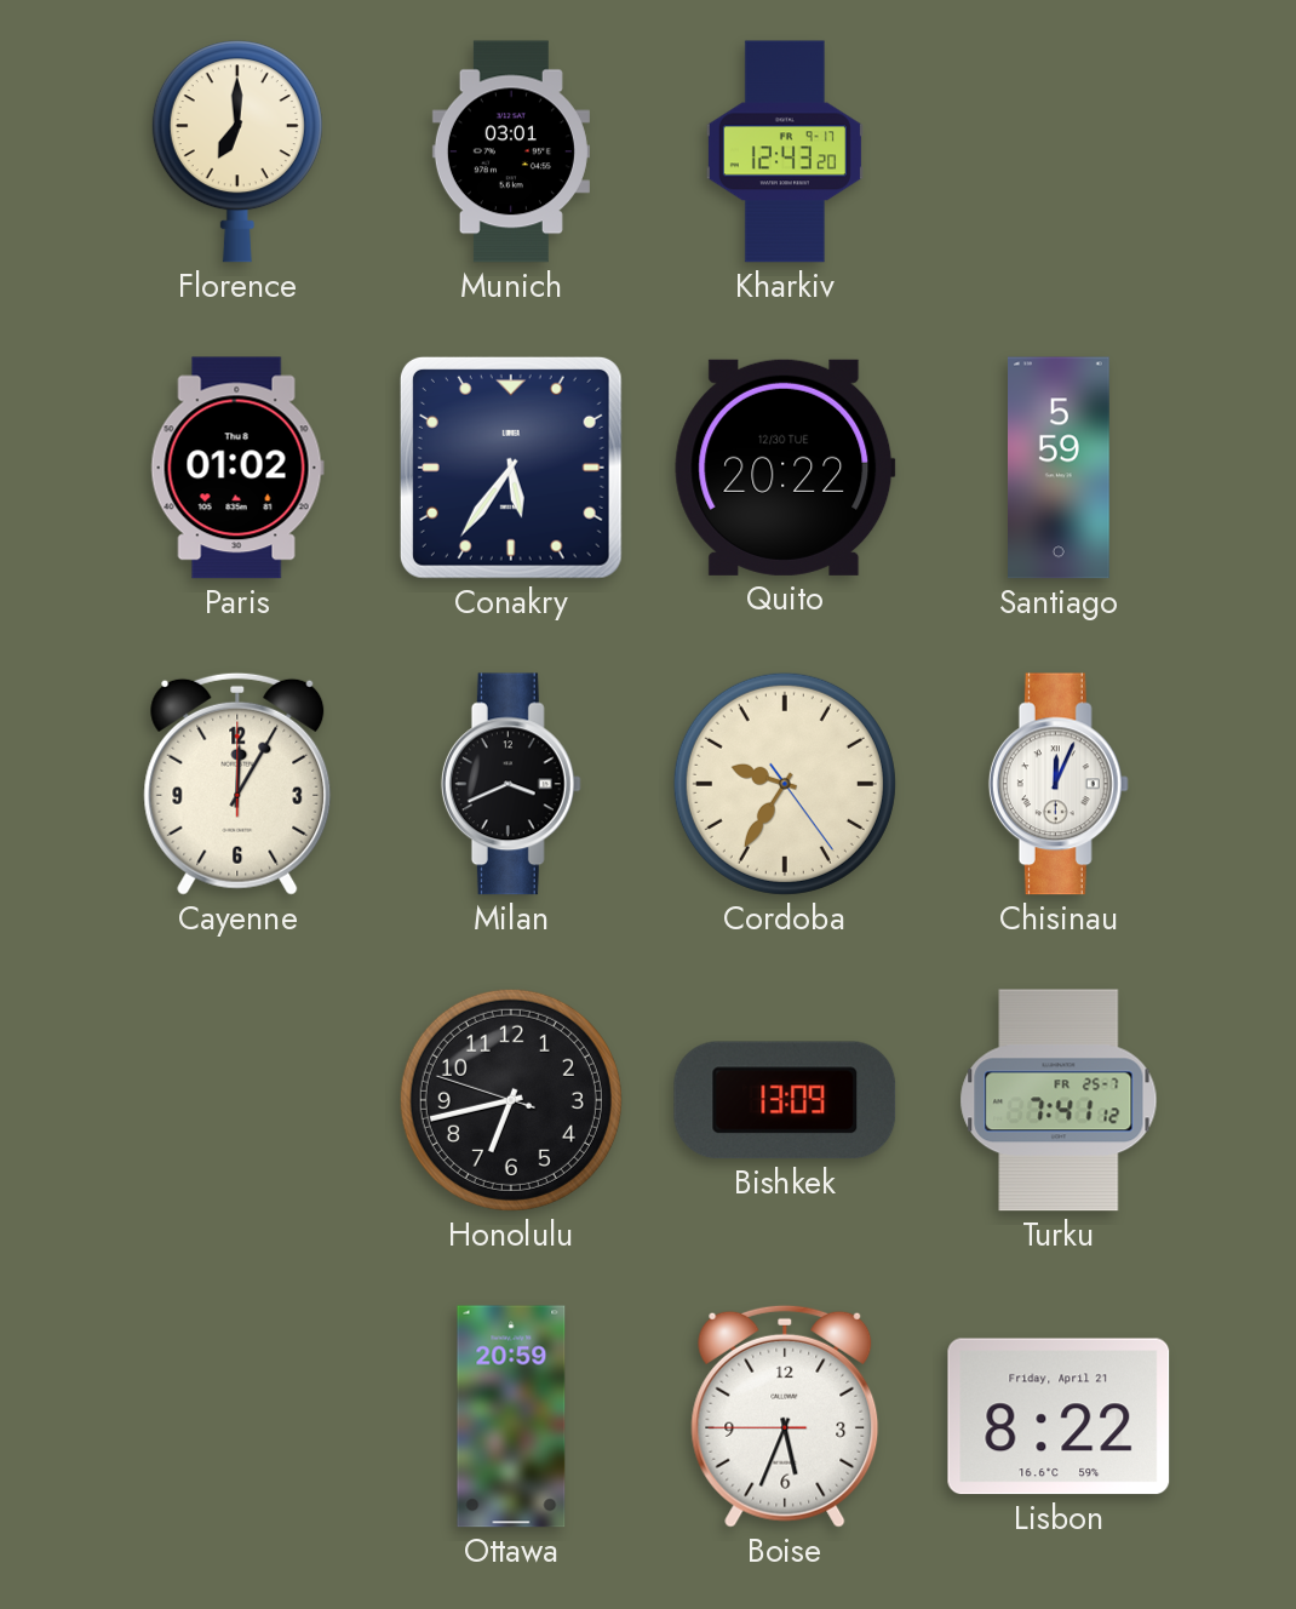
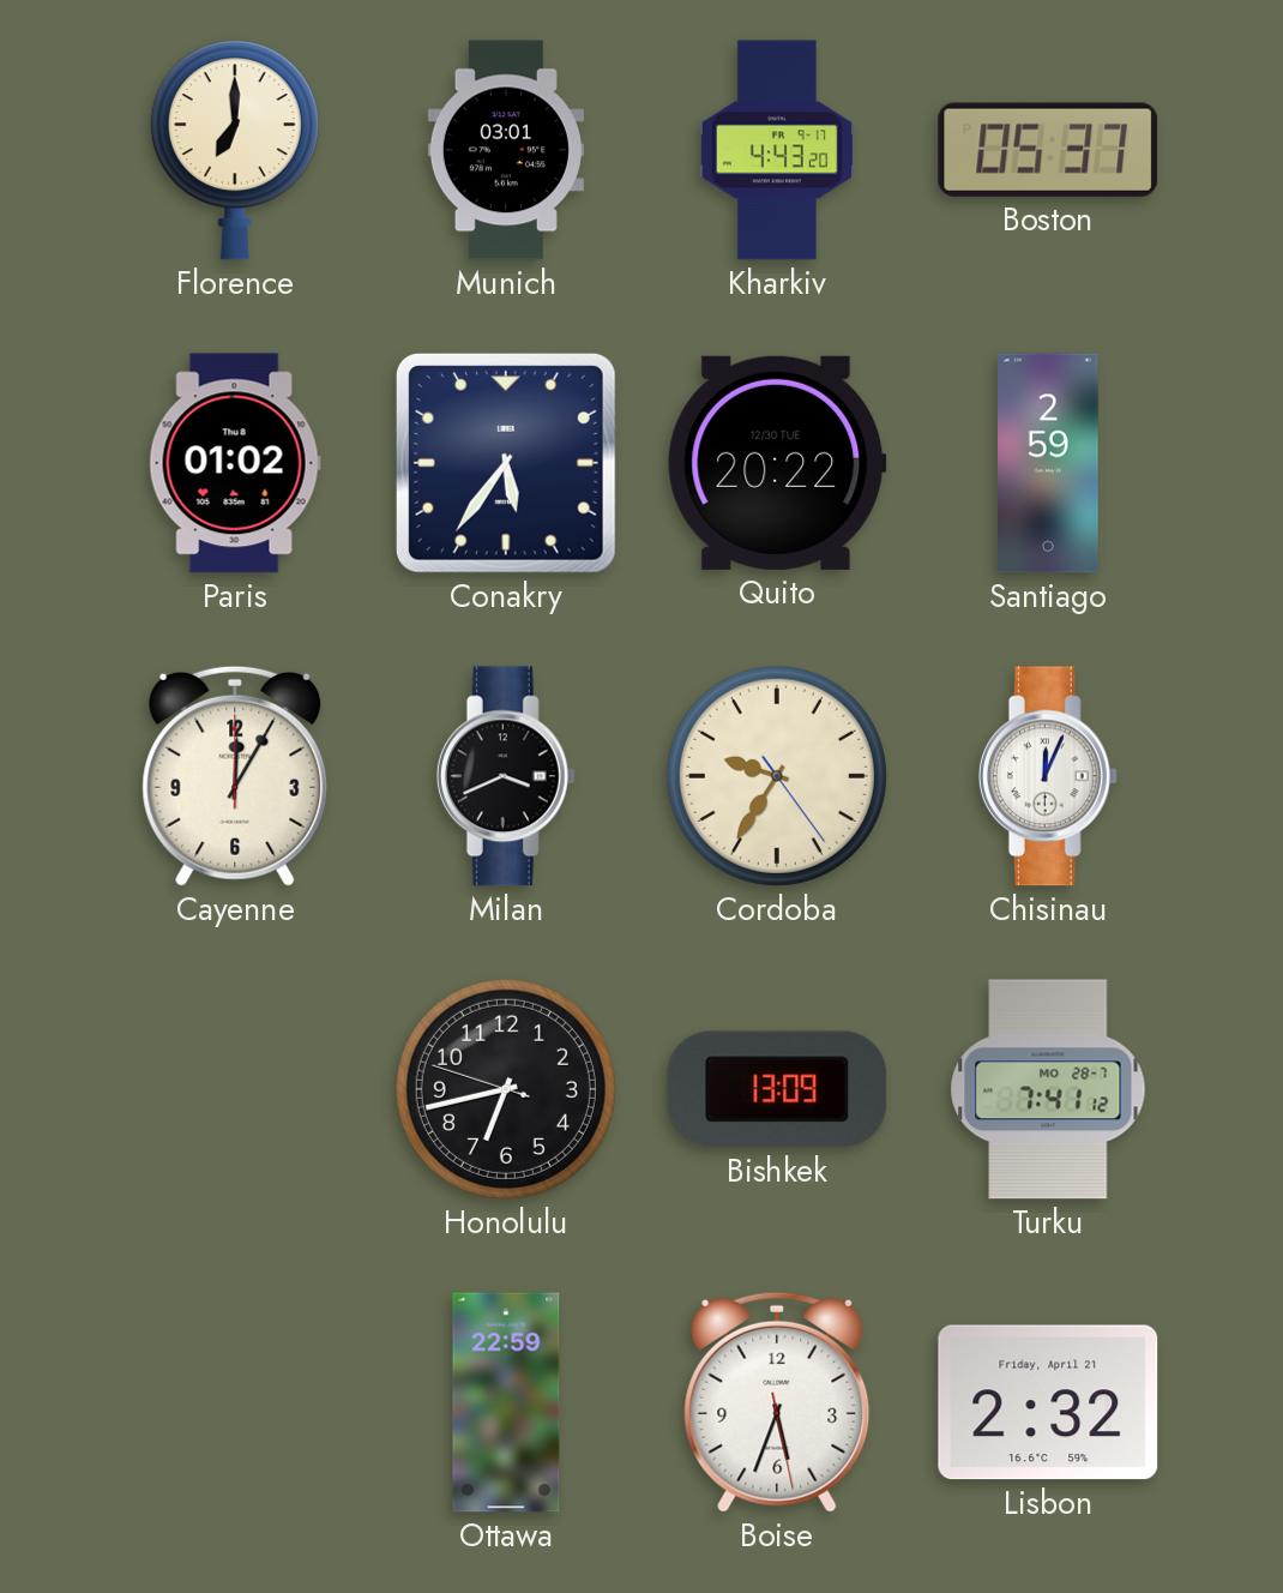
Kharkiv: 12:43 -> 4:43 (777, 150)
Boston: none -> 05:37 (1048, 150)
Santiago: 5:59 -> 2:59 (1049, 463)
Turku date: FR 25-7 -> MO 28-7 (1048, 1089)
Ottawa: 20:59 -> 22:59 (506, 1402)
Boise: 5:33:45 -> 5:33:28 (777, 1402)
Lisbon: 8:22 -> 2:32 (1048, 1402)
